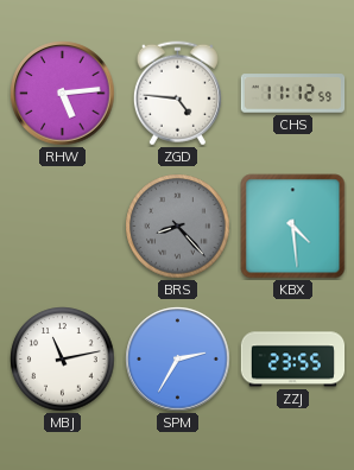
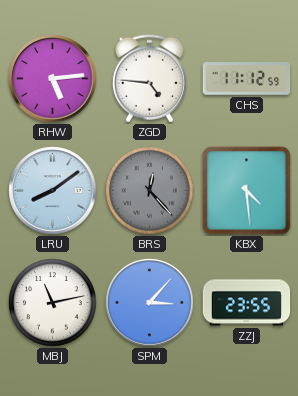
LRU: none -> 8:09 (53, 191)
BRS: 8:23 -> 12:23 (150, 191)
SPM: 2:35 -> 3:07 (150, 303)
